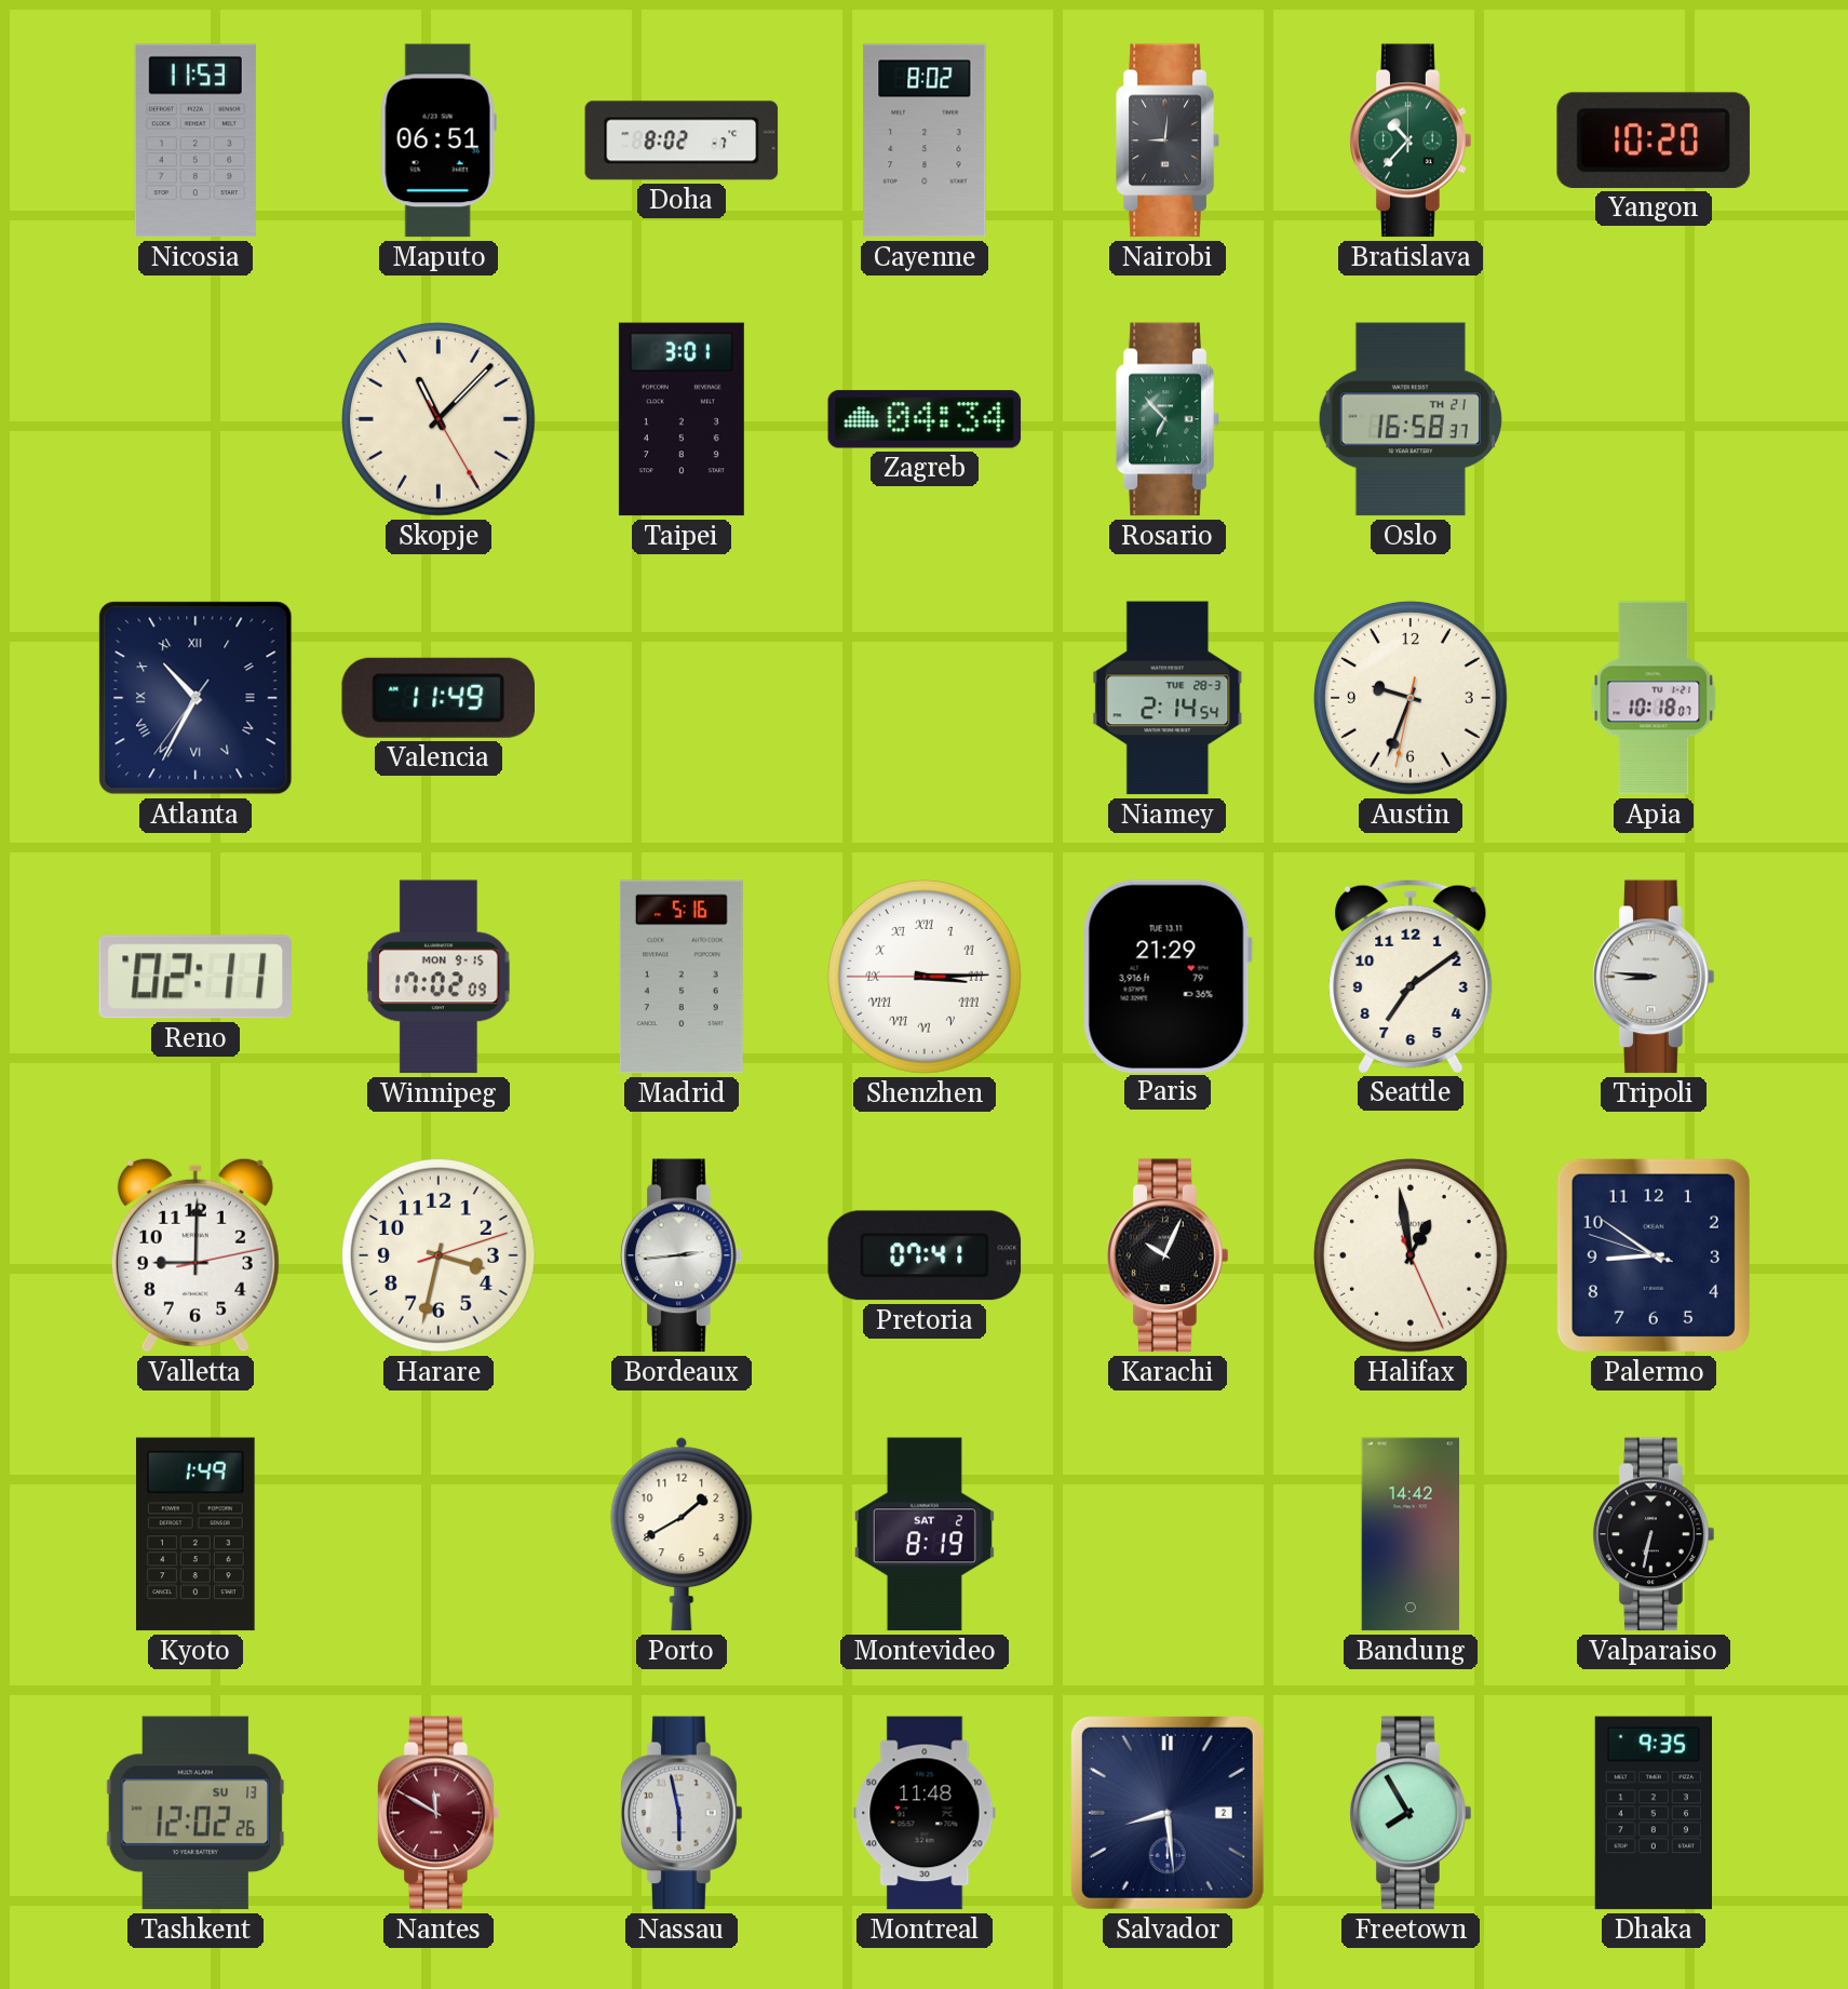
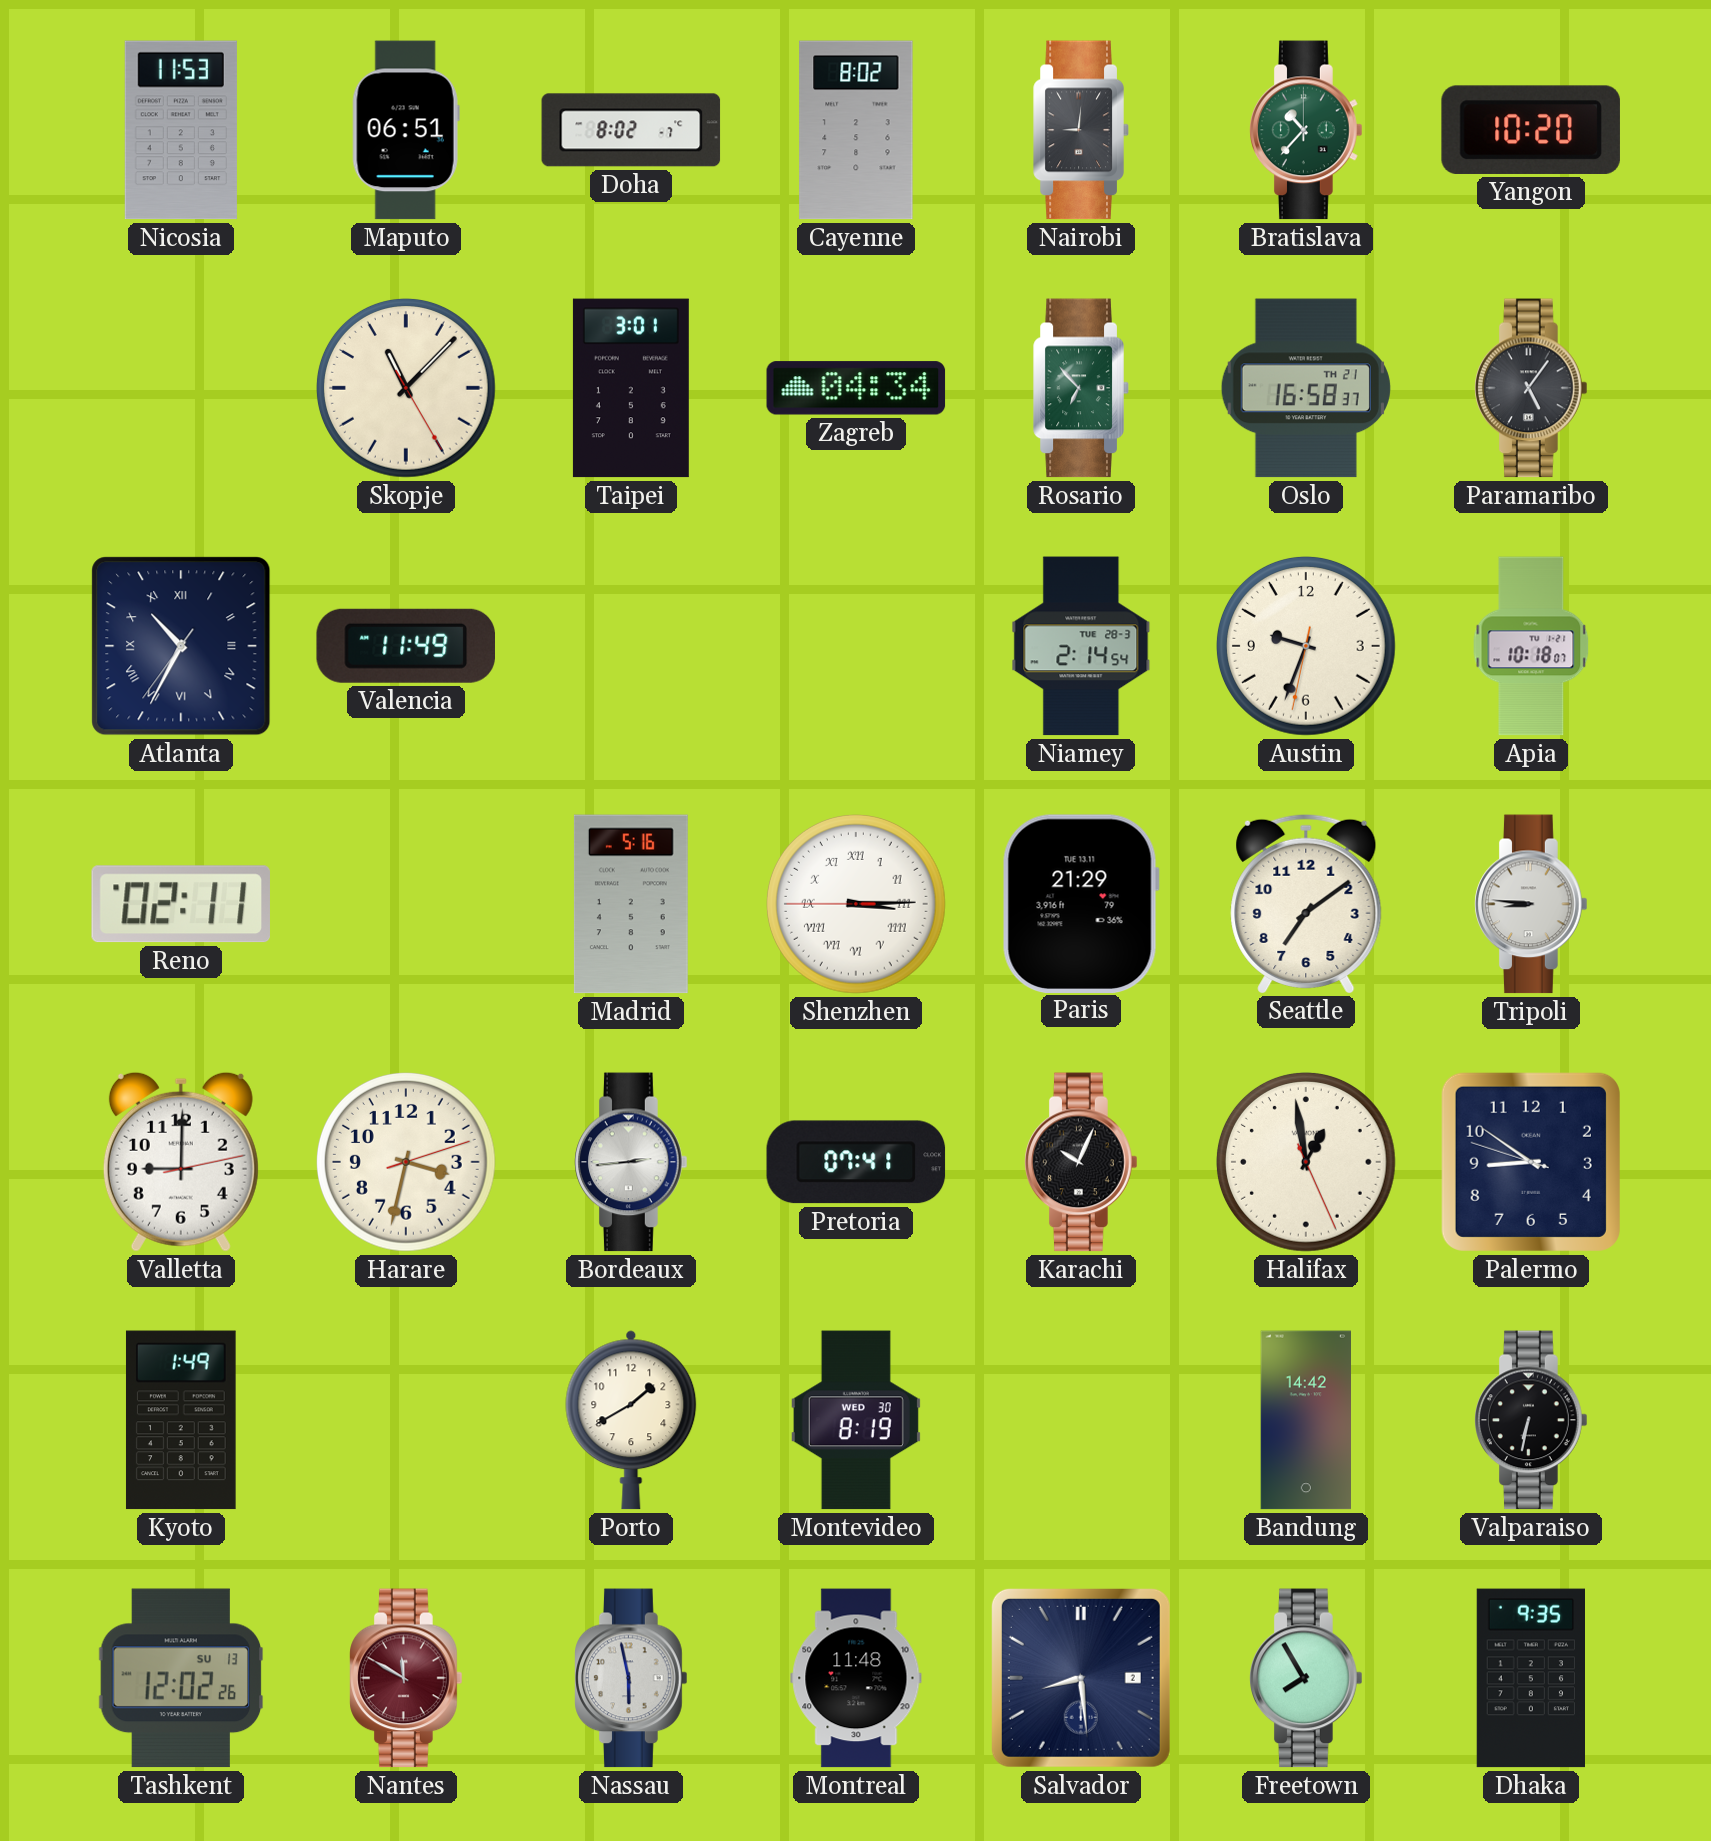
Paramaribo: none -> 5:06 (1531, 388)
Winnipeg: 17:02 -> none (439, 977)
Montevideo date: SAT 2 -> WED 30 (856, 1420)
